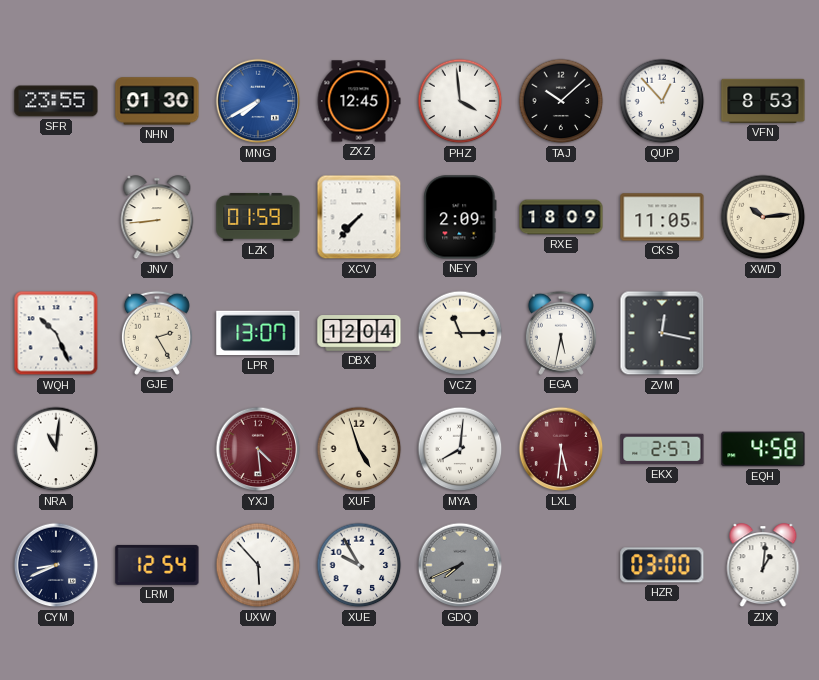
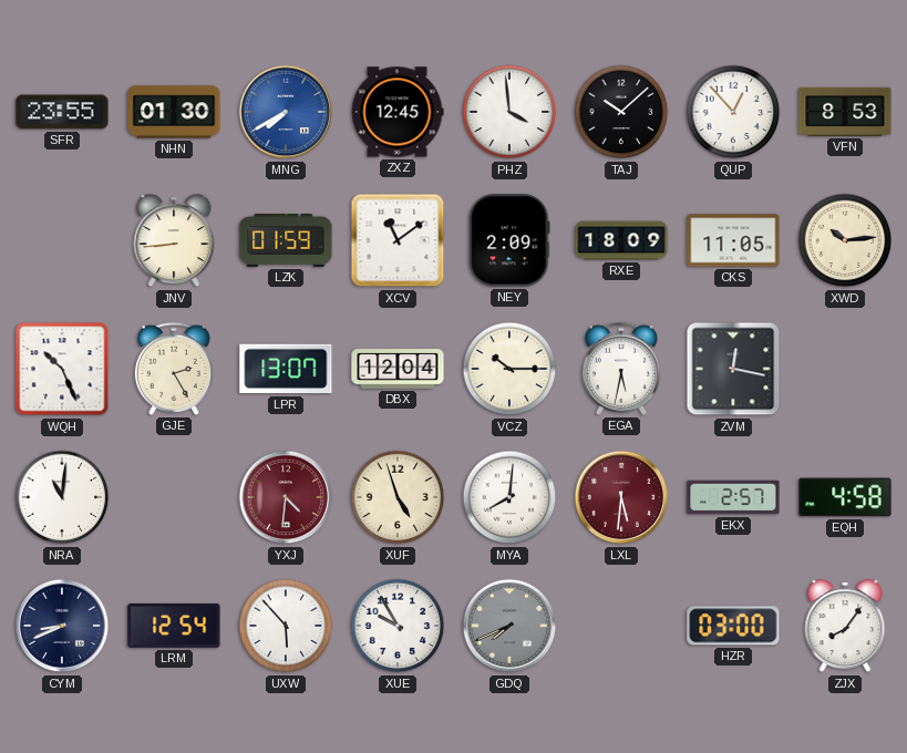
XCV: 7:37 -> 11:09 (398, 240)
VCZ: 11:15 -> 10:15 (509, 369)
YXJ: 4:29 -> 4:31 (286, 497)
ZJX: 1:01 -> 8:06 (845, 627)
